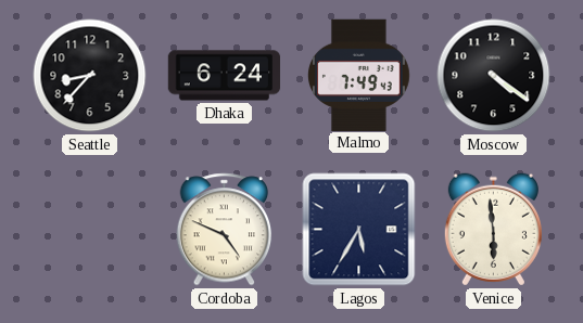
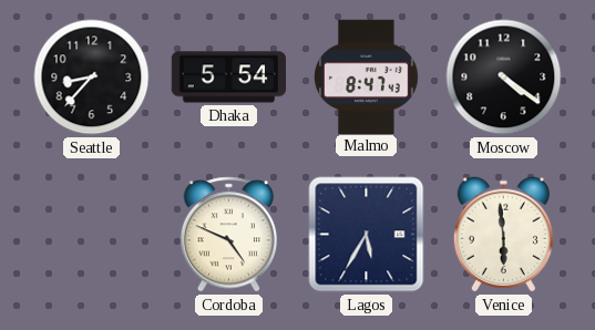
Dhaka: 6:24 -> 5:54 (229, 78)
Malmo: 7:49 -> 8:47 (366, 76)
